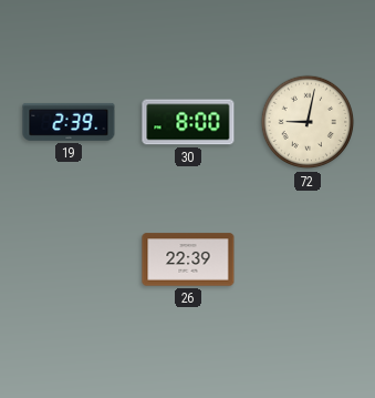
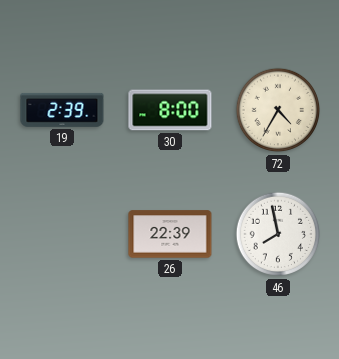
72: 9:02 -> 4:35 (278, 110)
46: none -> 7:58 (278, 234)
